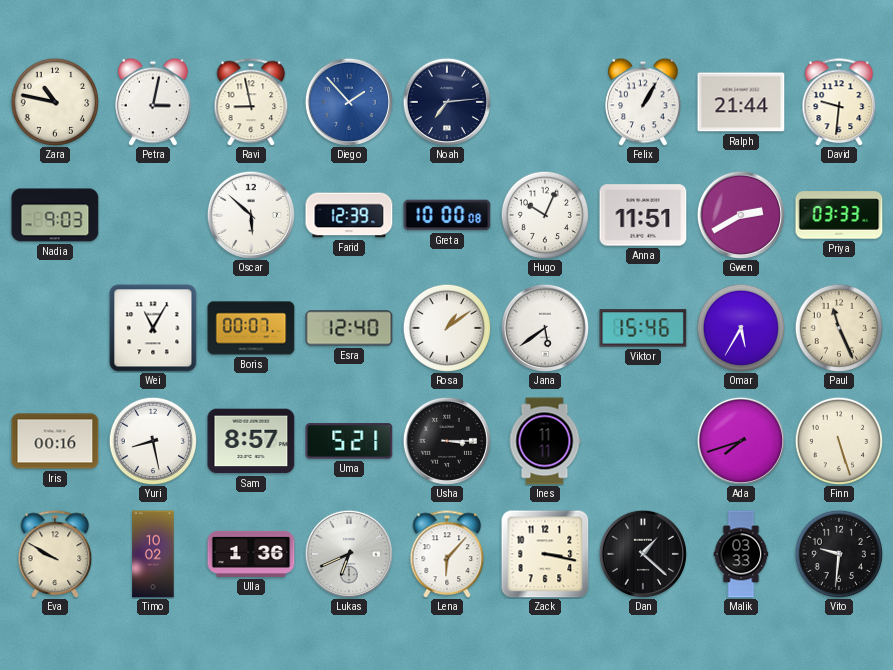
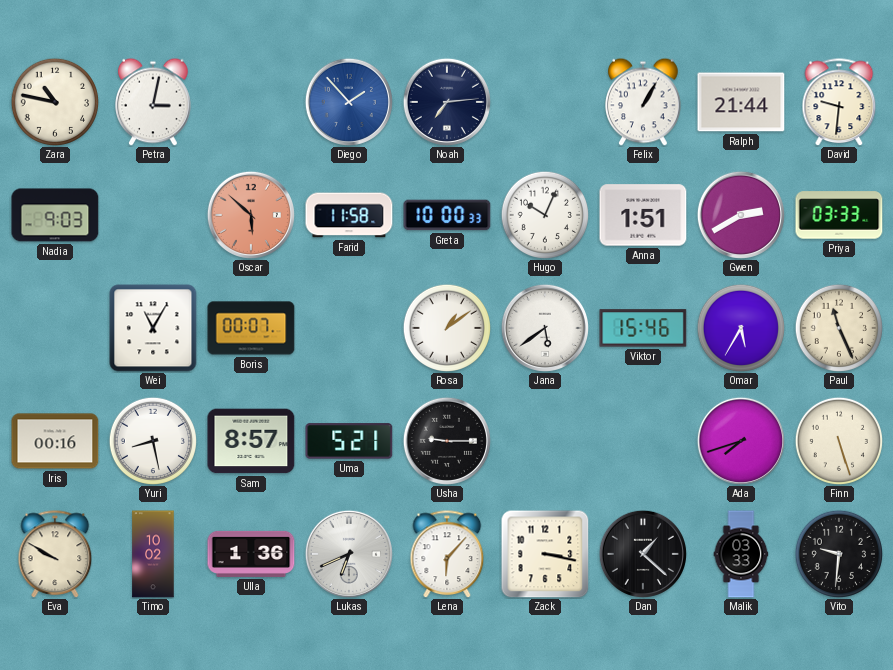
Ravi: 8:58 -> none (251, 102)
Oscar dial: white -> salmon (251, 215)
Farid: 12:39 -> 11:58 (349, 215)
Greta: 10:00:08 -> 10:00:33 (447, 215)
Anna: 11:51 -> 1:51 (643, 215)
Esra: 12:40 -> none (349, 328)
Usha: 3:15 -> 9:15 (447, 441)
Ines: 11:11 -> none (545, 441)
